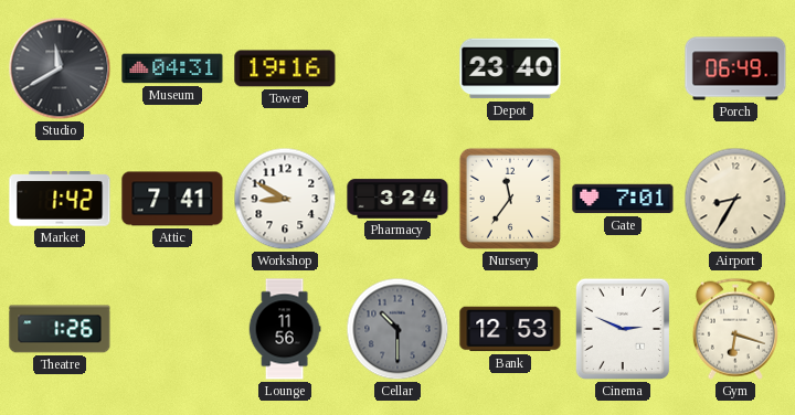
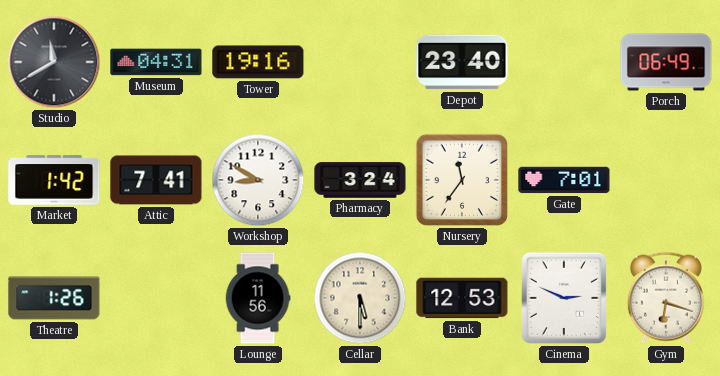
Airport: 8:35 -> none (735, 199)
Cellar: 10:30 -> 5:30 (360, 298)
Cellar dial: grey -> cream (360, 298)
